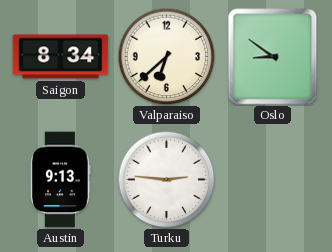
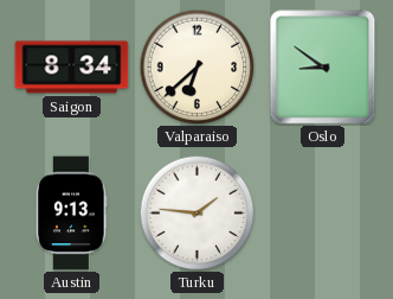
Turku: 2:46 -> 1:46 (196, 212)
